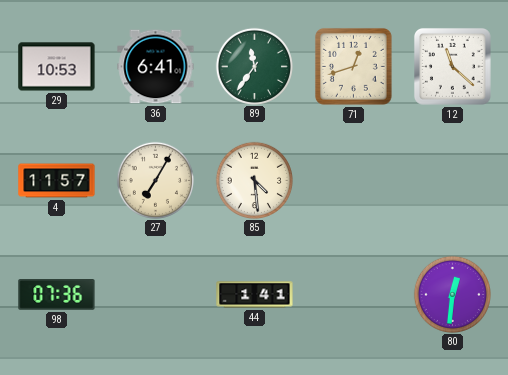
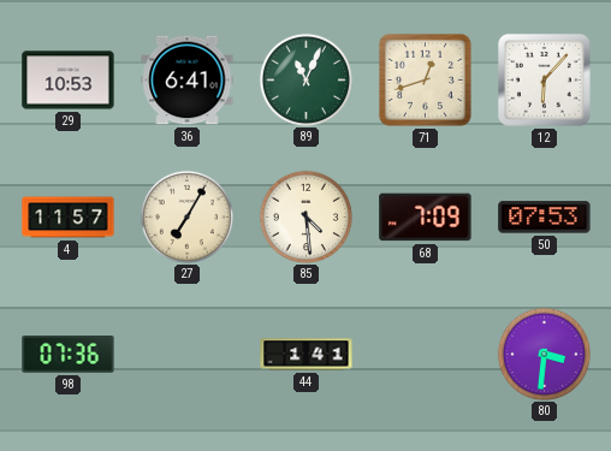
89: 11:36 -> 11:04 (305, 79)
12: 11:22 -> 6:07 (544, 79)
68: none -> 7:09 (426, 218)
50: none -> 07:53 (545, 218)
80: 12:31 -> 3:31 (544, 354)
